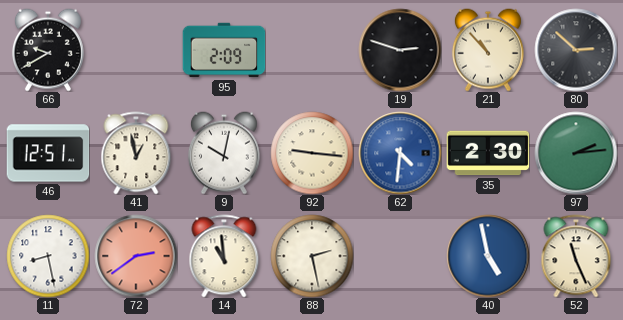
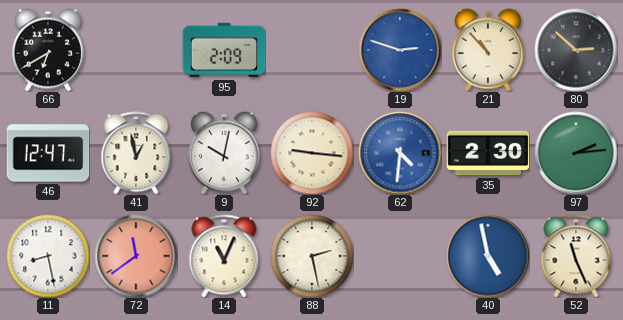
66: 9:40 -> 6:40 (48, 50)
19 dial: black -> blue (400, 50)
46: 12:51 -> 12:47 (48, 153)
72: 2:39 -> 11:39 (136, 256)
14: 10:59 -> 11:04 (224, 256)
